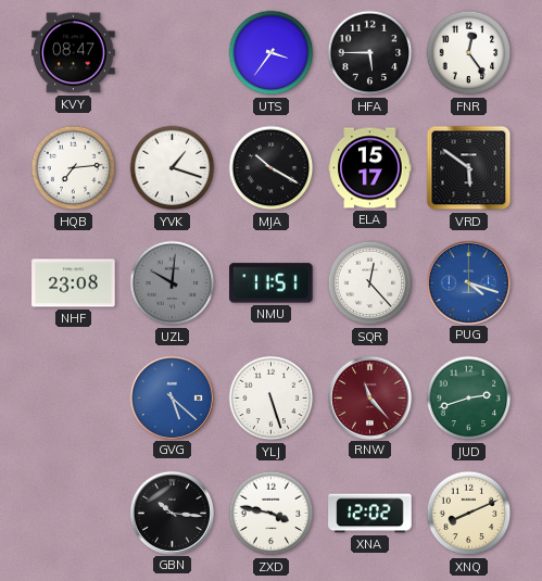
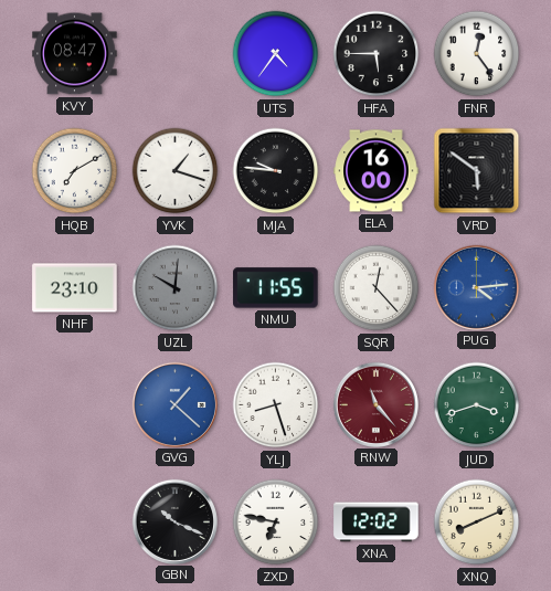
UTS: 3:36 -> 4:36 (276, 54)
HQB: 7:14 -> 7:10 (75, 171)
MJA: 10:20 -> 9:46 (276, 171)
ELA: 15:17 -> 16:00 (377, 171)
NHF: 23:08 -> 23:10 (75, 288)
NMU: 11:51 -> 11:55 (276, 288)
PUG: 4:18 -> 4:14 (476, 287)
GVG: 5:22 -> 1:22 (174, 404)
YLJ: 5:27 -> 8:27 (276, 405)
JUD: 2:42 -> 3:42 (477, 405)
GBN: 10:16 -> 10:19 (174, 521)
ZXD: 3:47 -> 6:47 (276, 523)
